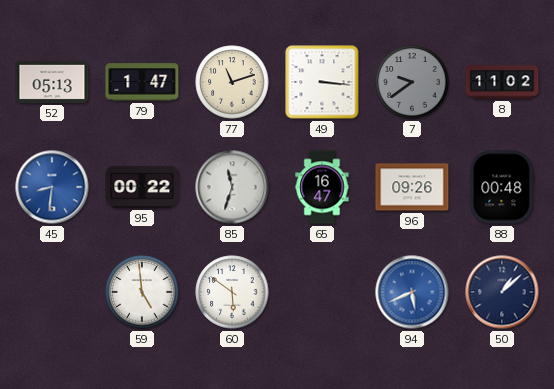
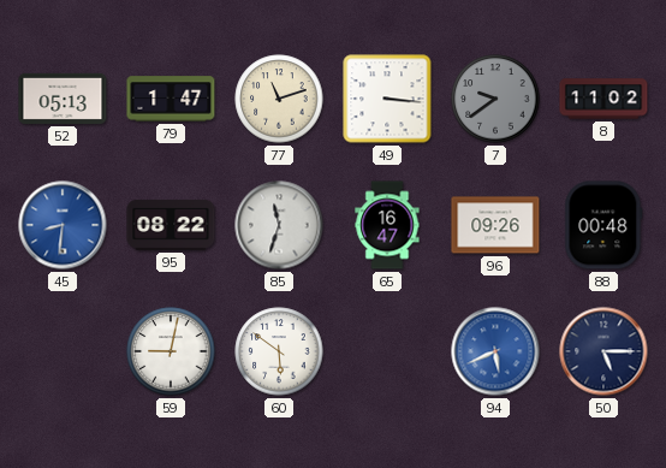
95: 00:22 -> 08:22 (171, 225)
59: 4:59 -> 9:02 (171, 351)
50: 1:08 -> 5:15 (603, 351)
